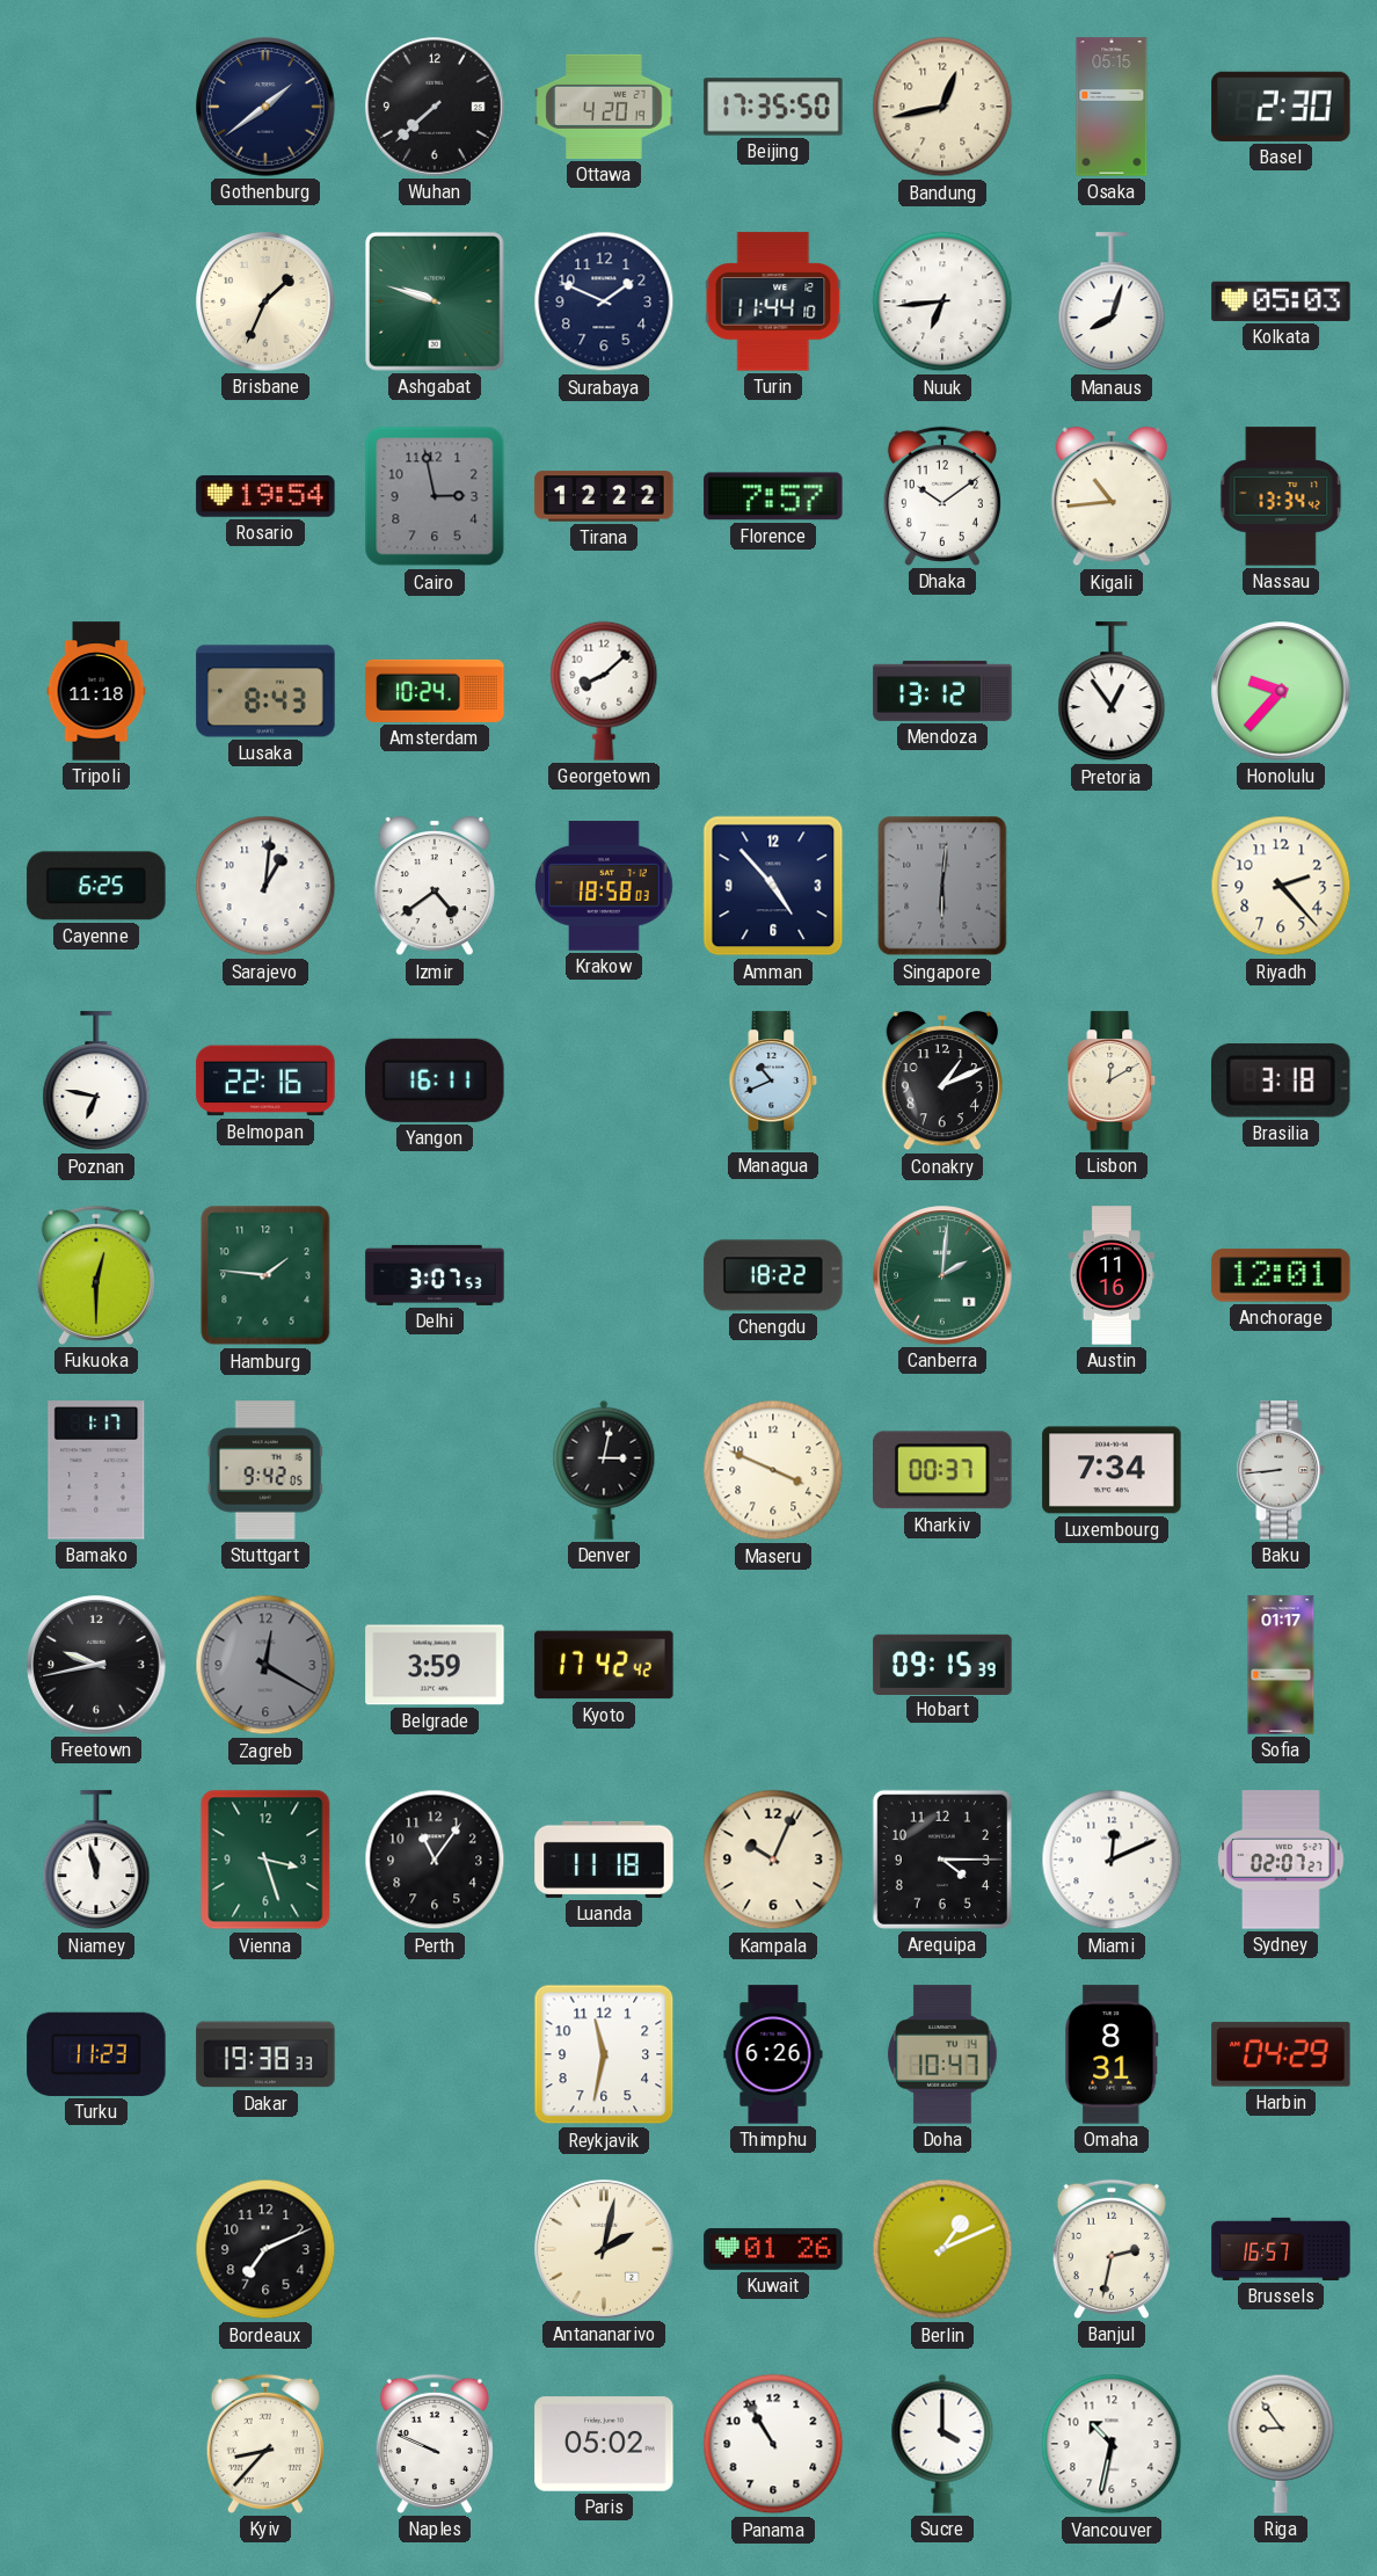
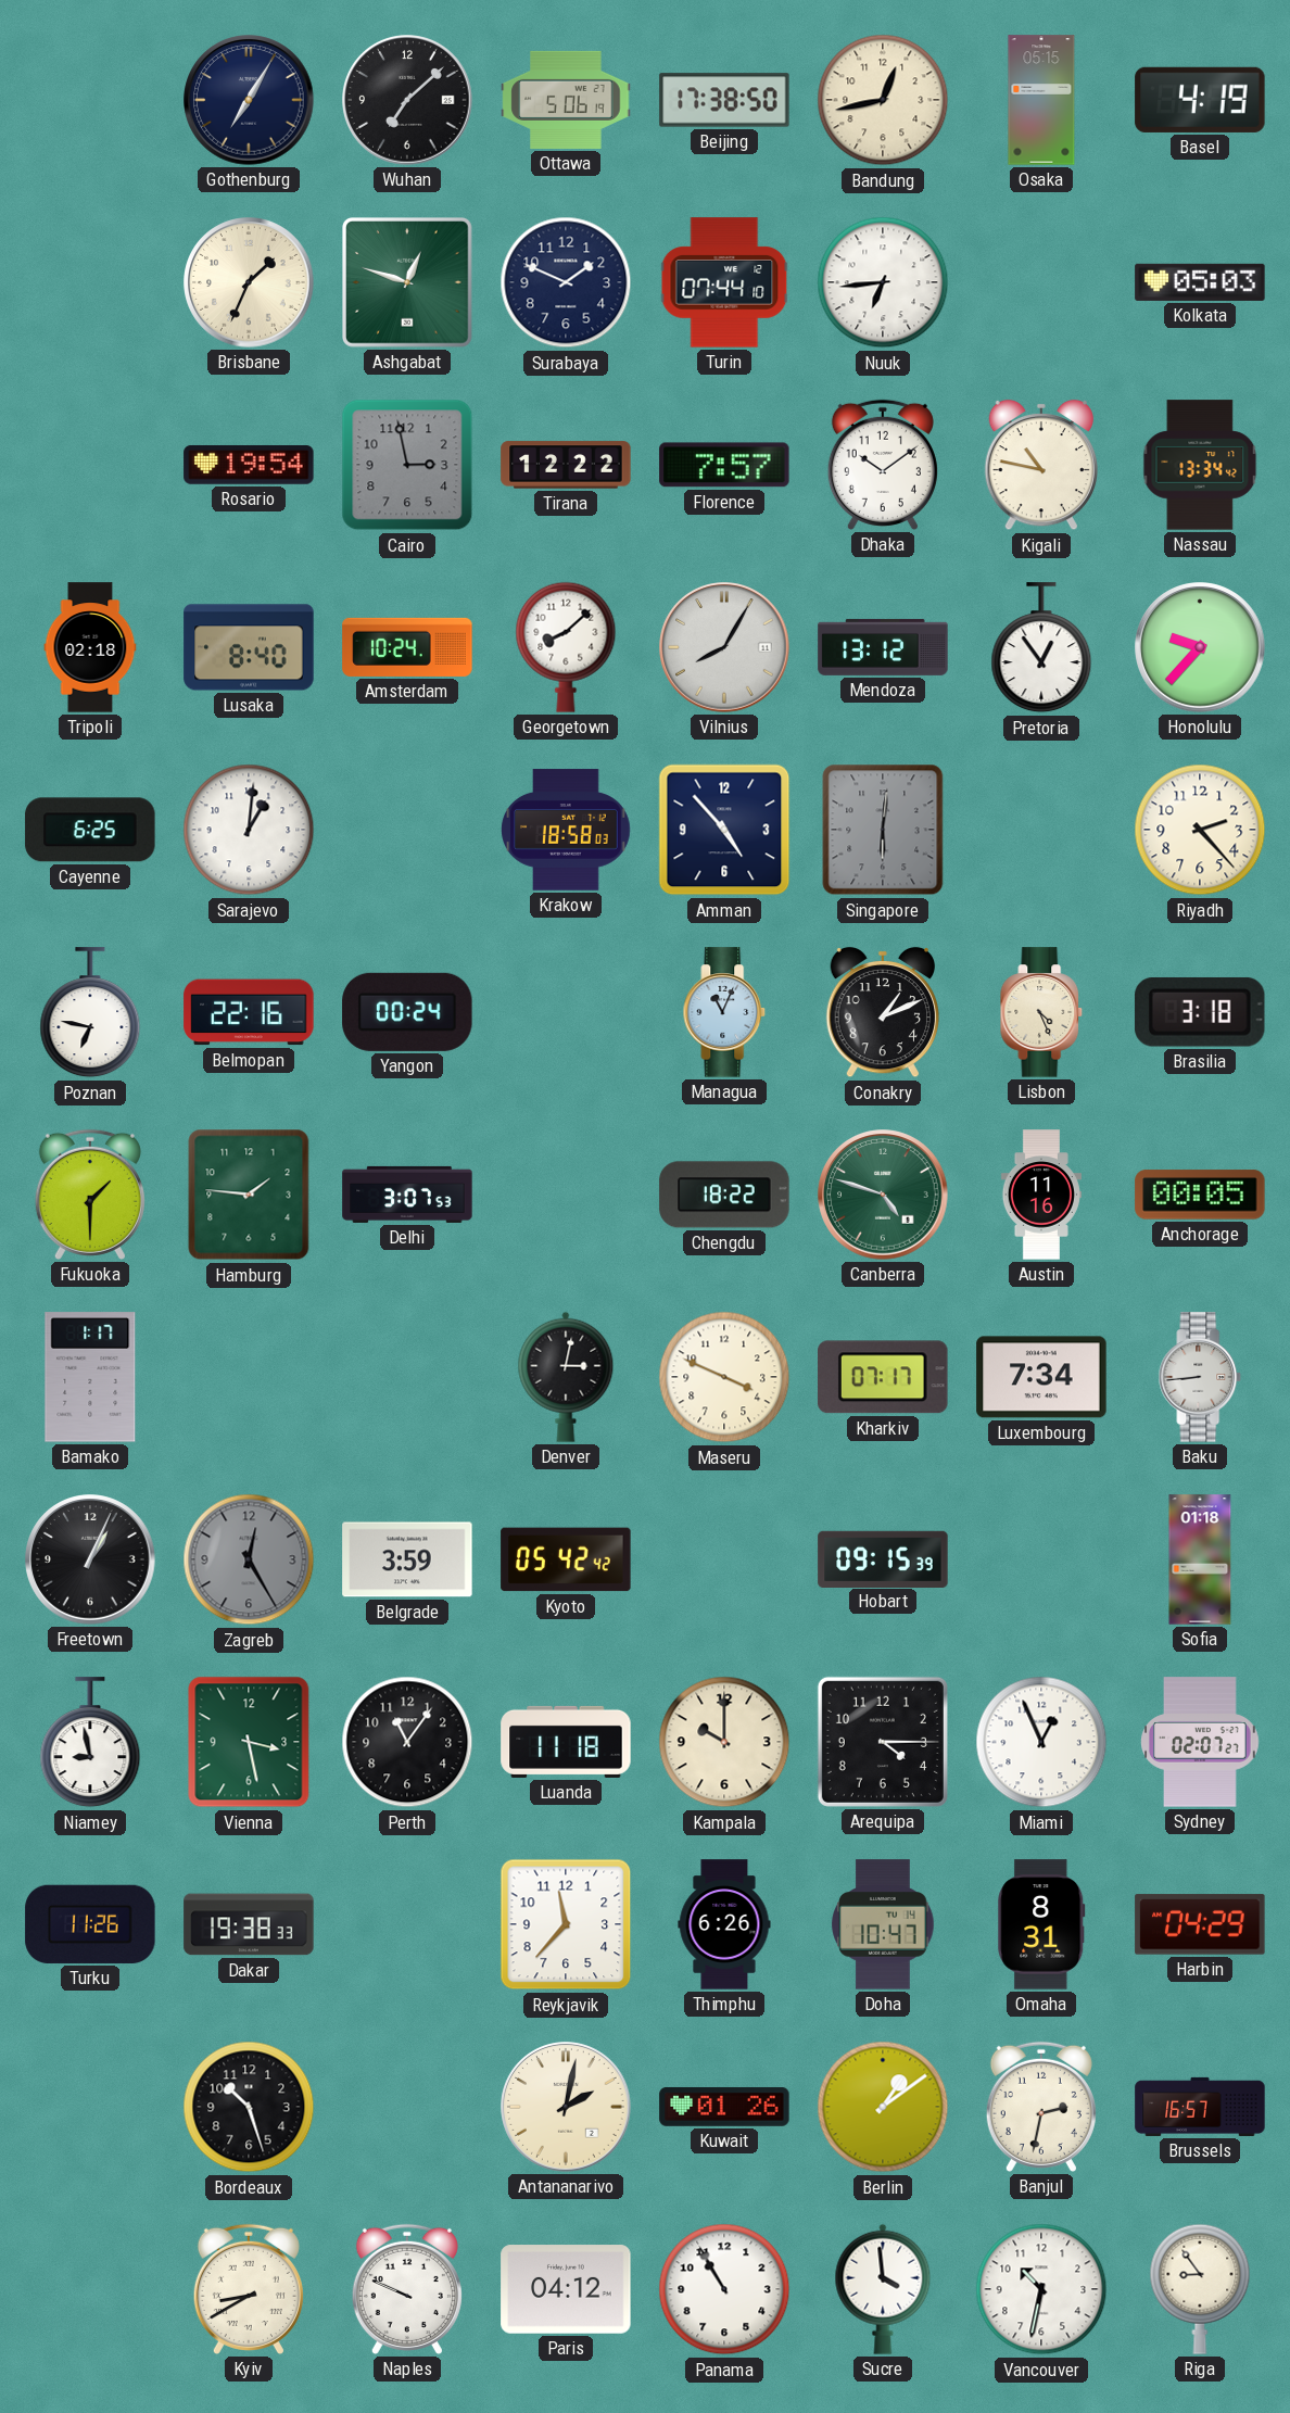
Gothenburg: 1:39 -> 7:05 (249, 100)
Wuhan: 7:38 -> 7:08 (407, 100)
Ottawa: 4:20 -> 5:06 (566, 100)
Beijing: 17:35 -> 17:38 (724, 100)
Basel: 2:30 -> 4:19 (1200, 100)
Ashgabat: 9:48 -> 12:48 (408, 283)
Turin: 11:44 -> 07:44 (724, 282)
Manaus: 8:03 -> none (1112, 303)
Kigali: 10:44 -> 10:47 (1040, 465)
Tripoli: 11:18 -> 02:18 (90, 647)
Lusaka: 8:43 -> 8:40 (249, 647)
Vilnius: none -> 8:05 (724, 647)
Izmir: 4:39 -> none (434, 886)
Yangon: 16:11 -> 00:24 (407, 1012)
Managua: 10:41 -> 11:04 (724, 1012)
Lisbon: 12:10 -> 4:26 (1041, 1012)
Fukuoka: 12:30 -> 1:30 (90, 1195)
Canberra: 2:01 -> 4:48 (883, 1195)
Anchorage: 12:01 -> 00:05 (1200, 1195)
Stuttgart: 9:42 -> none (265, 1470)
Kharkiv: 00:37 -> 07:17 (883, 1377)
Freetown: 9:43 -> 1:04 (90, 1559)
Zagreb: 12:20 -> 12:25 (249, 1559)
Kyoto: 17:42 -> 05:42 (566, 1559)
Sofia: 01:17 -> 01:18 (1200, 1559)
Niamey: 11:58 -> 8:58 (90, 1743)
Vienna: 3:27 -> 3:28 (249, 1742)
Kampala: 10:04 -> 10:00 (724, 1742)
Miami: 12:11 -> 12:56 (1041, 1742)
Turku: 11:23 -> 11:26 (90, 1924)
Reykjavik: 11:32 -> 11:37 (566, 1924)
Bordeaux: 7:11 -> 10:27 (249, 2107)
Berlin: 1:11 -> 1:09 (883, 2107)
Kyiv: 8:37 -> 8:40 (249, 2289)
Paris: 05:02 -> 04:12 (566, 2289)
Sucre: 4:00 -> 3:59 (883, 2289)
